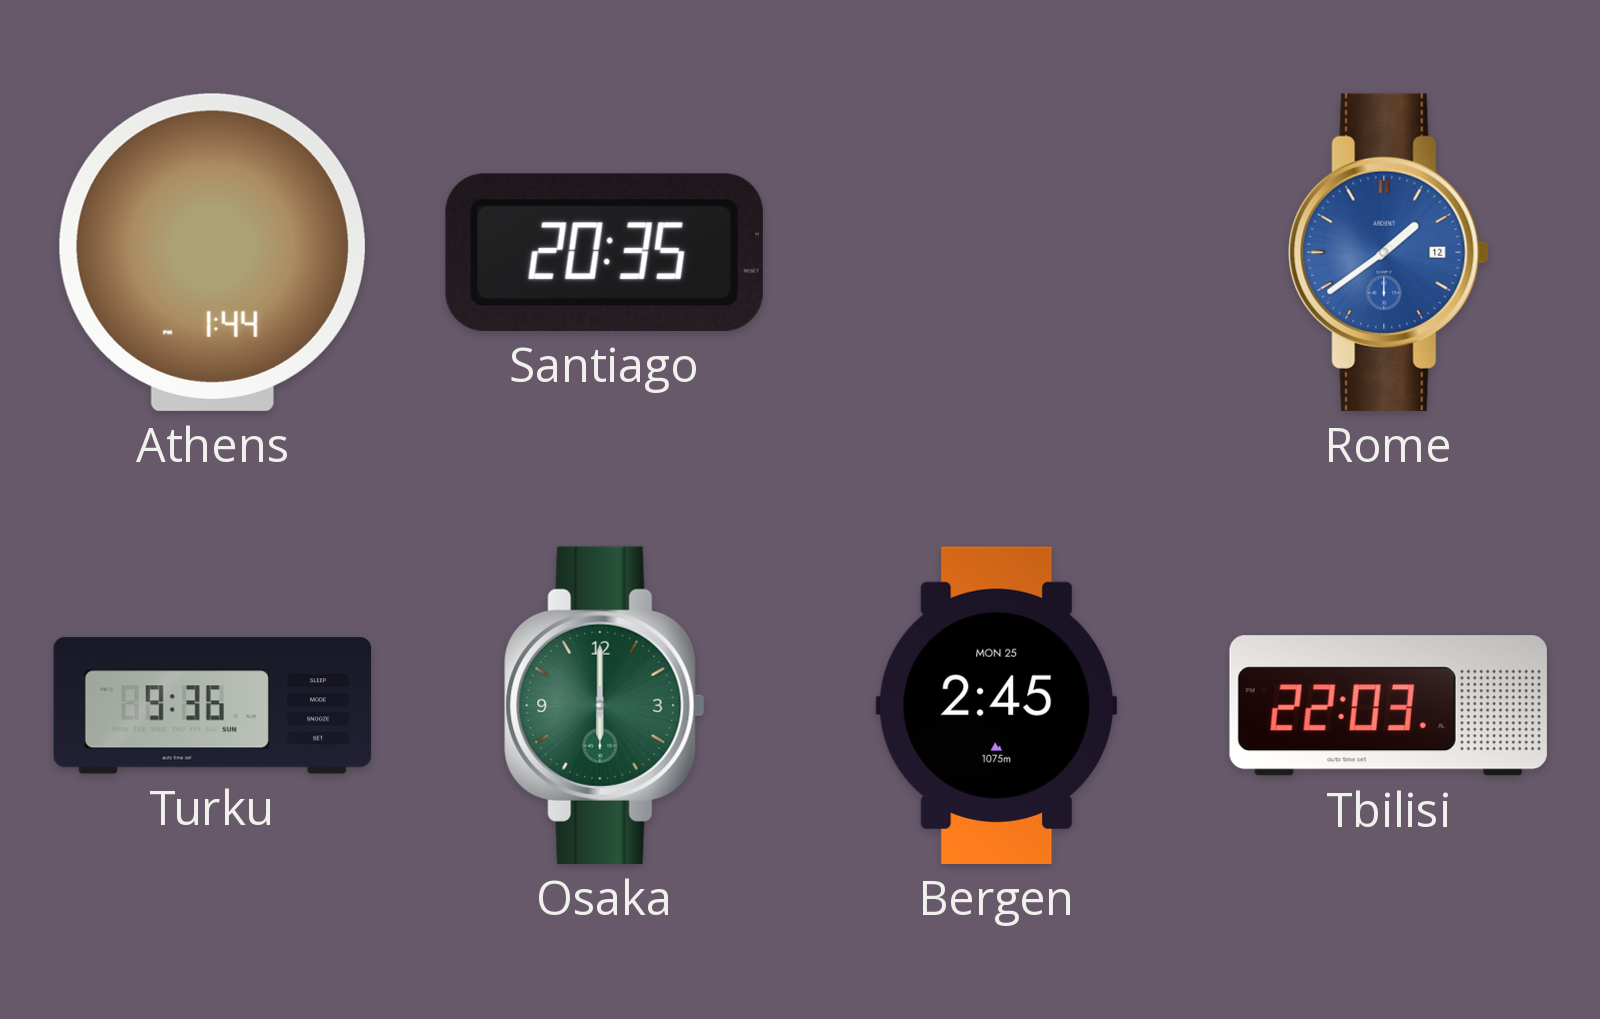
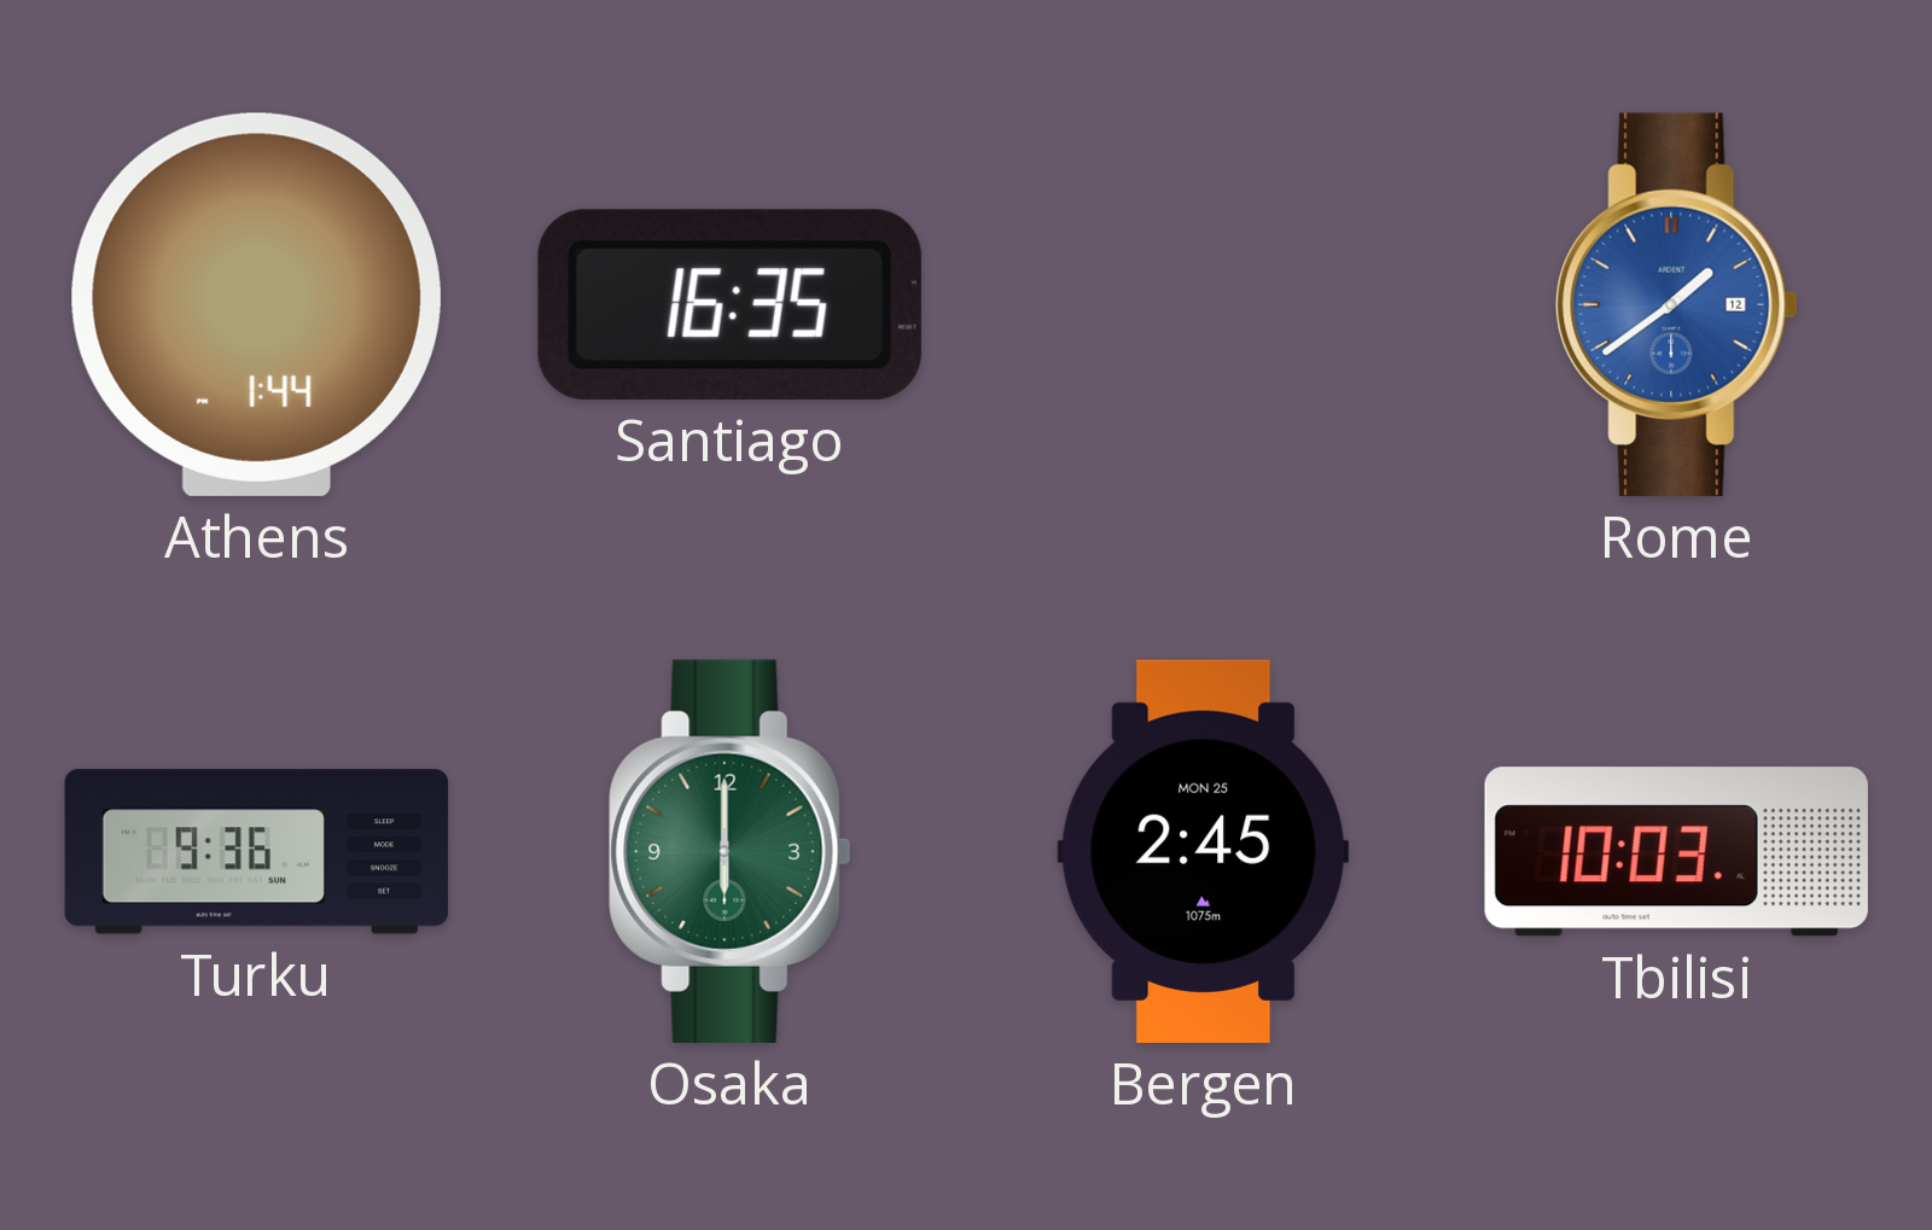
Santiago: 20:35 -> 16:35 (729, 304)
Tbilisi: 22:03 -> 10:03 (1676, 852)
